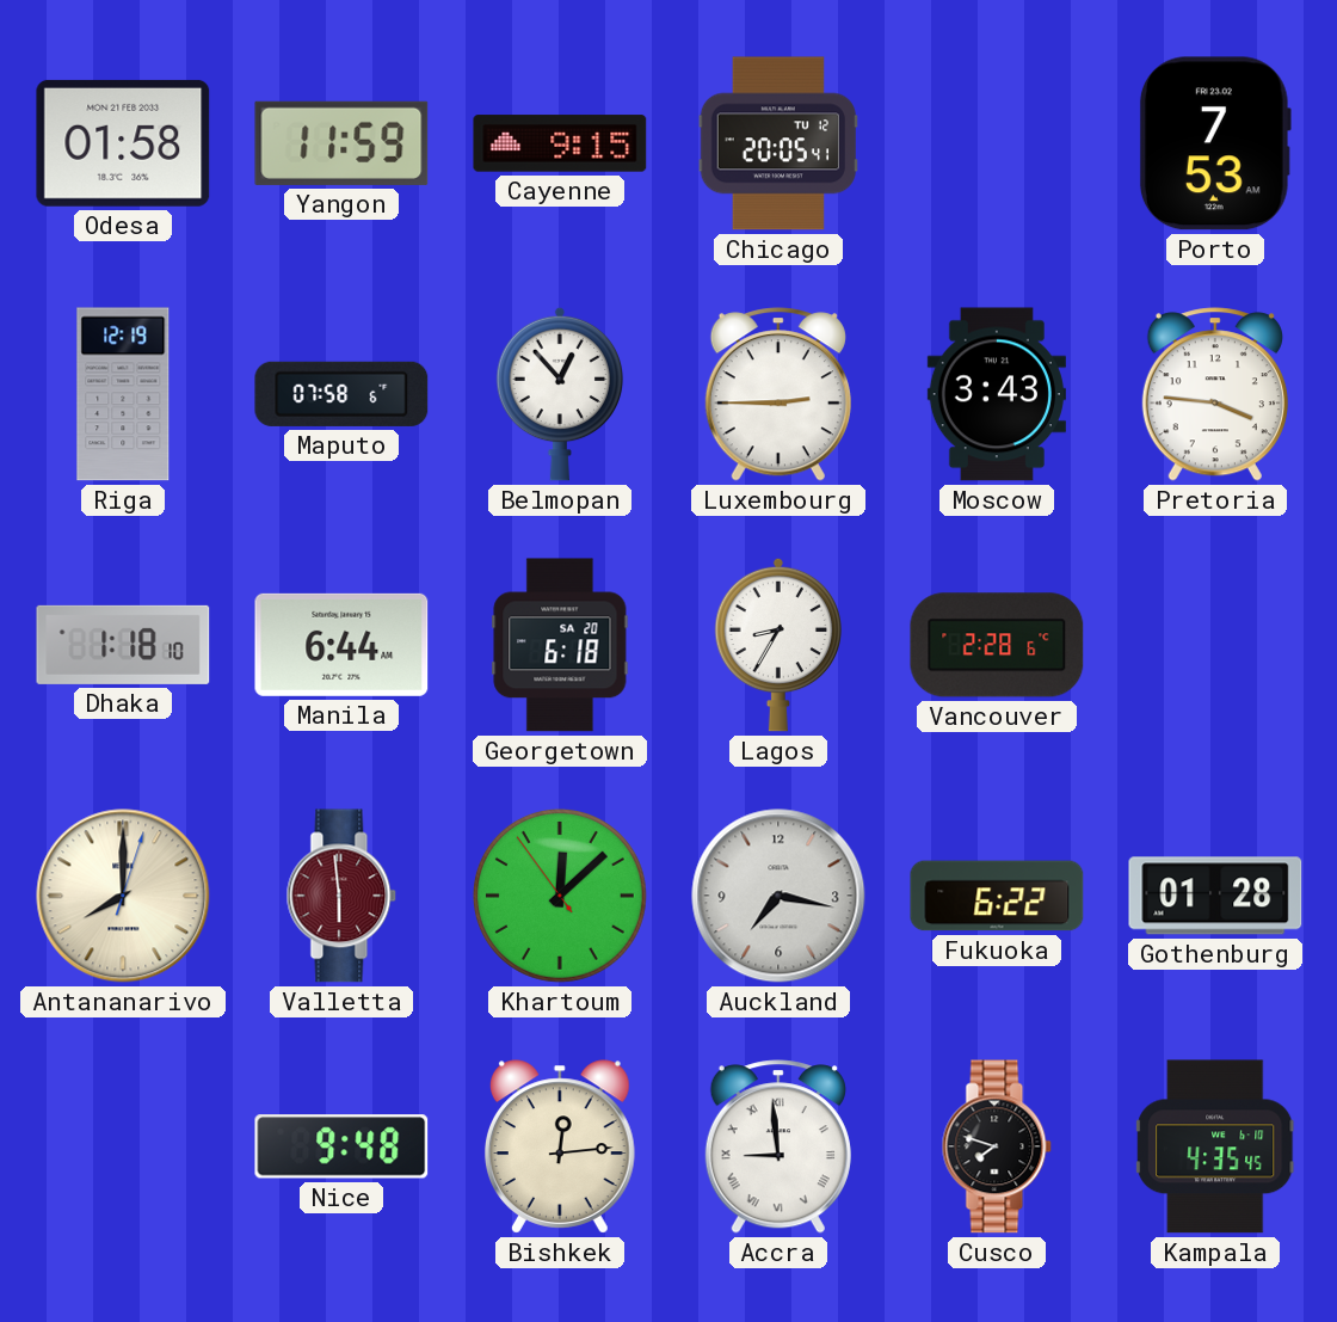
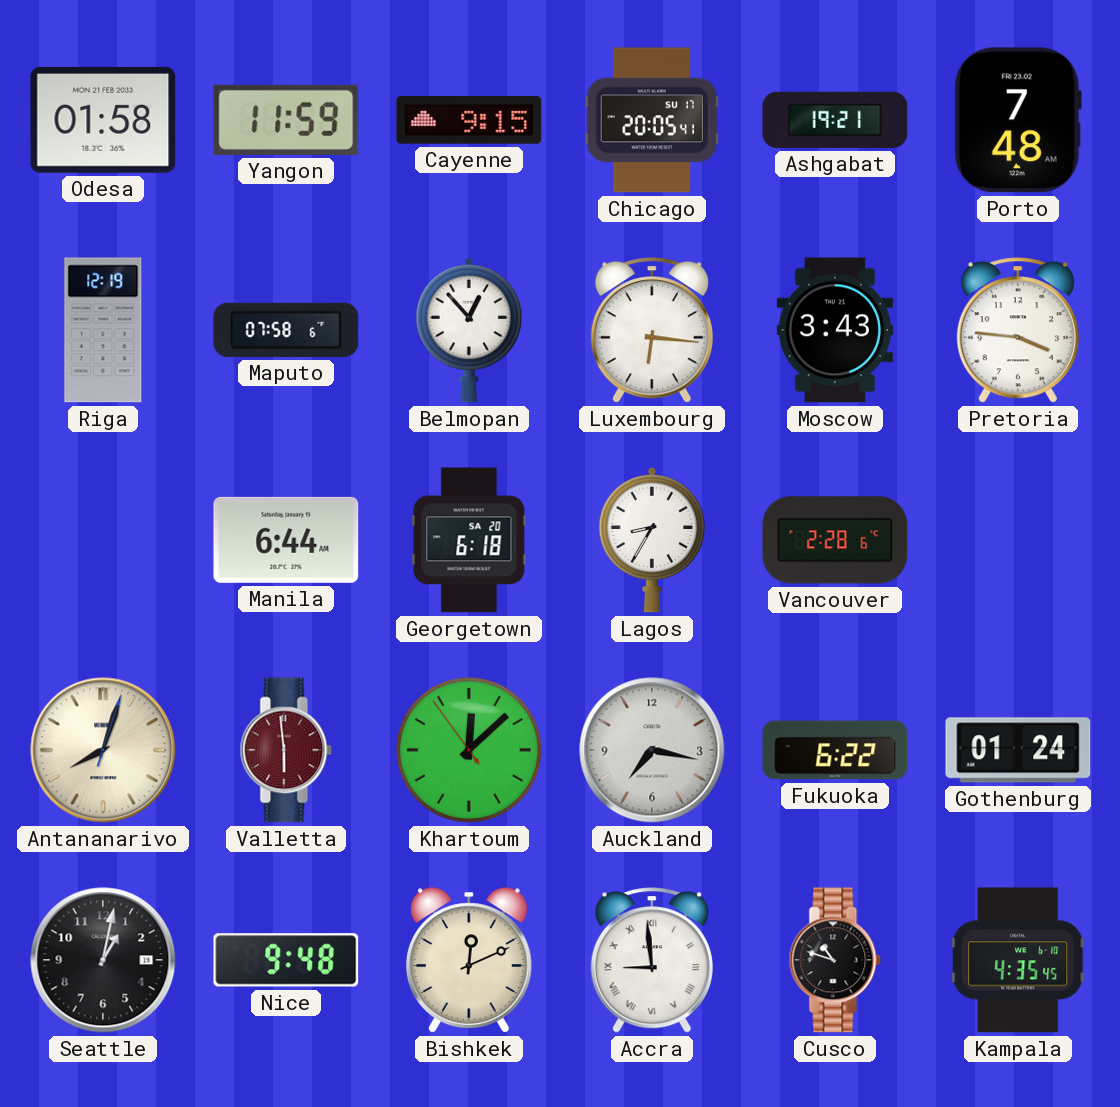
Chicago date: TU 12 -> SU 17 (652, 120)
Ashgabat: none -> 19:21 (835, 120)
Porto: 7:53 -> 7:48 (1018, 120)
Luxembourg: 2:45 -> 6:16 (652, 330)
Dhaka: 1:18 -> none (123, 645)
Antananarivo: 8:00 -> 8:03 (103, 750)
Gothenburg: 01:28 -> 01:24 (1018, 750)
Seattle: none -> 1:02 (103, 960)
Bishkek: 12:14 -> 12:11 (469, 960)
Cusco: 7:48 -> 10:48 (835, 960)
